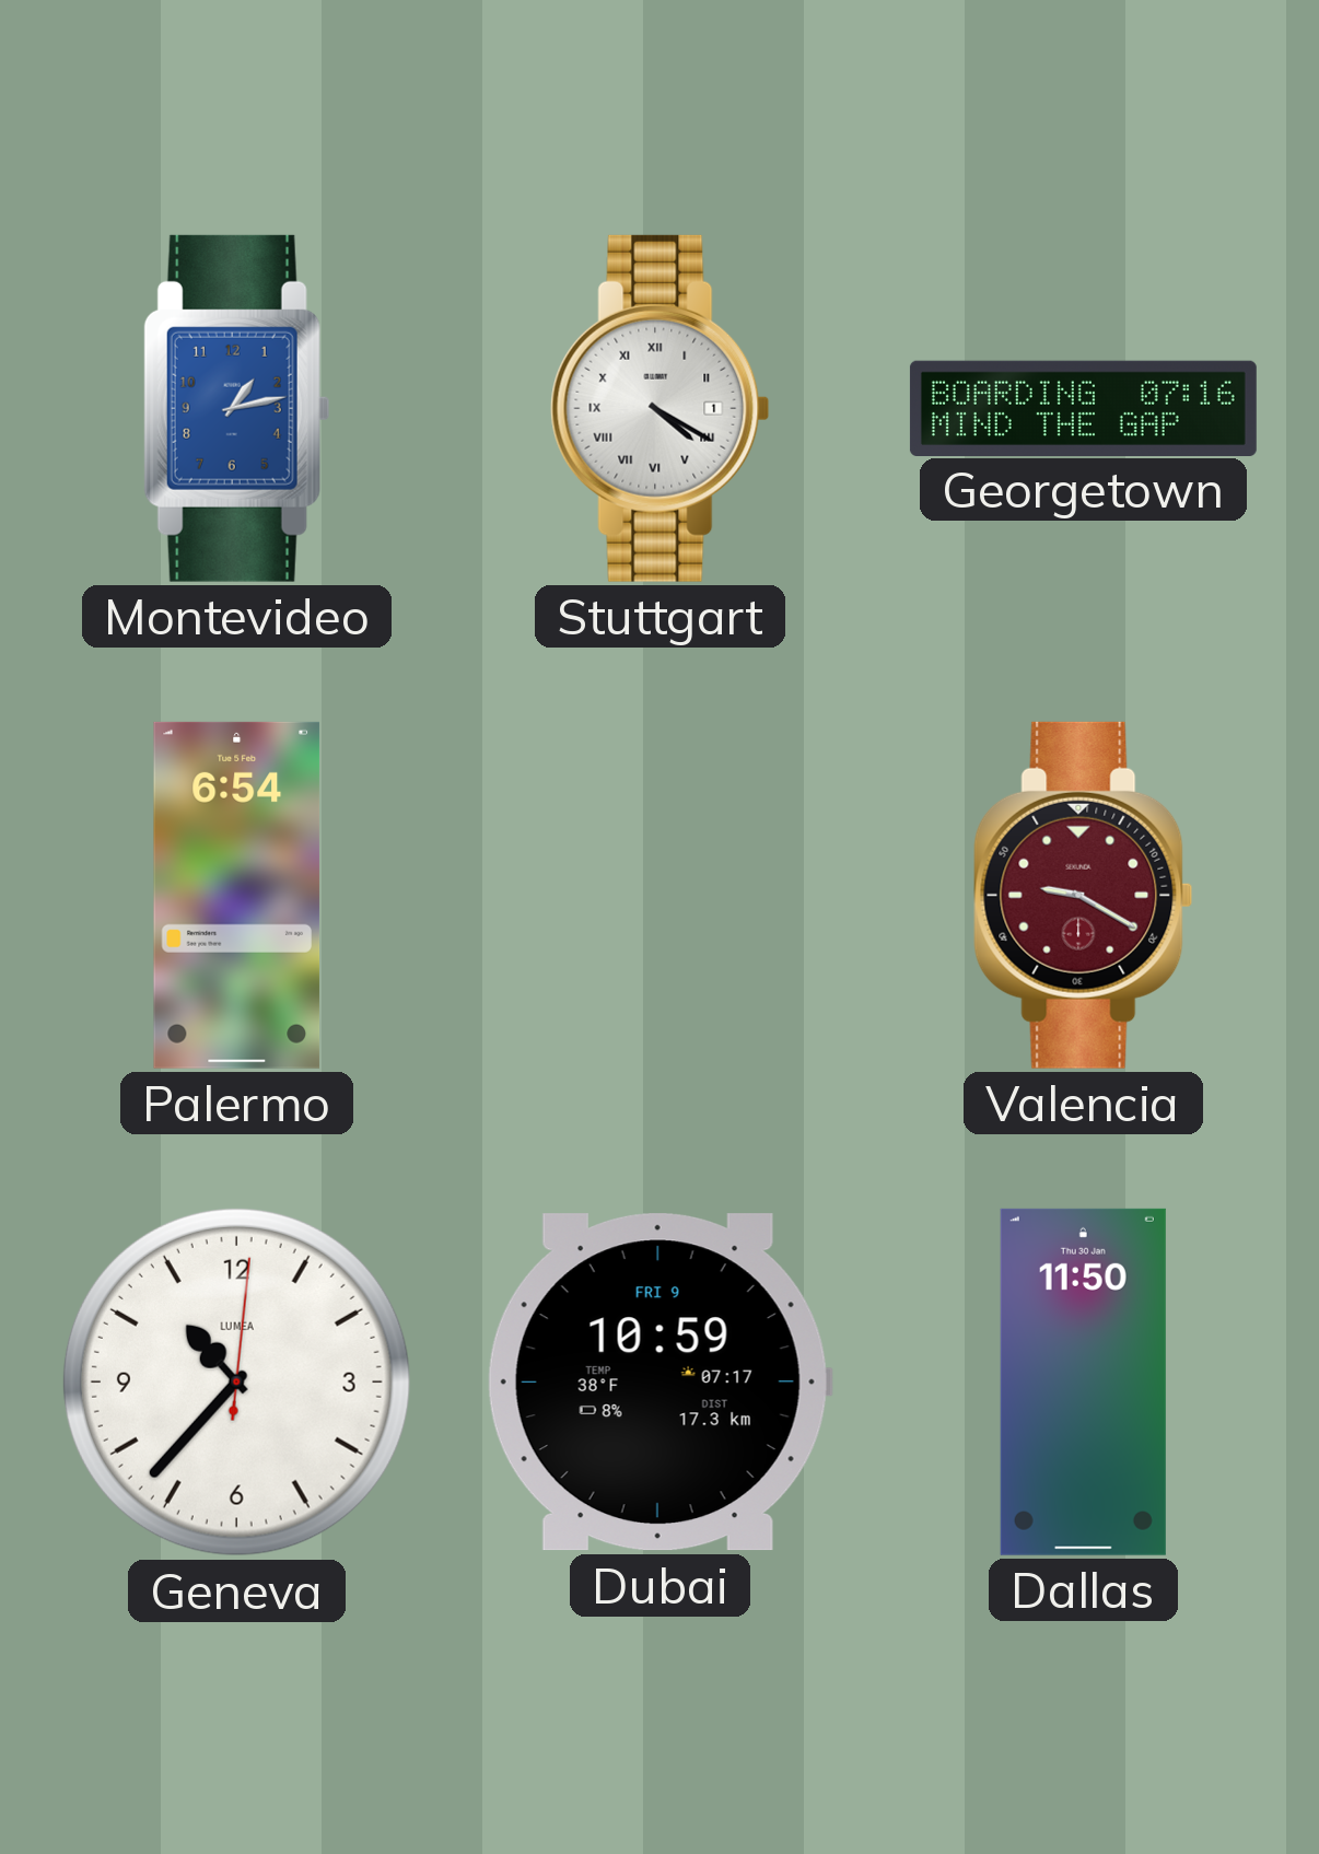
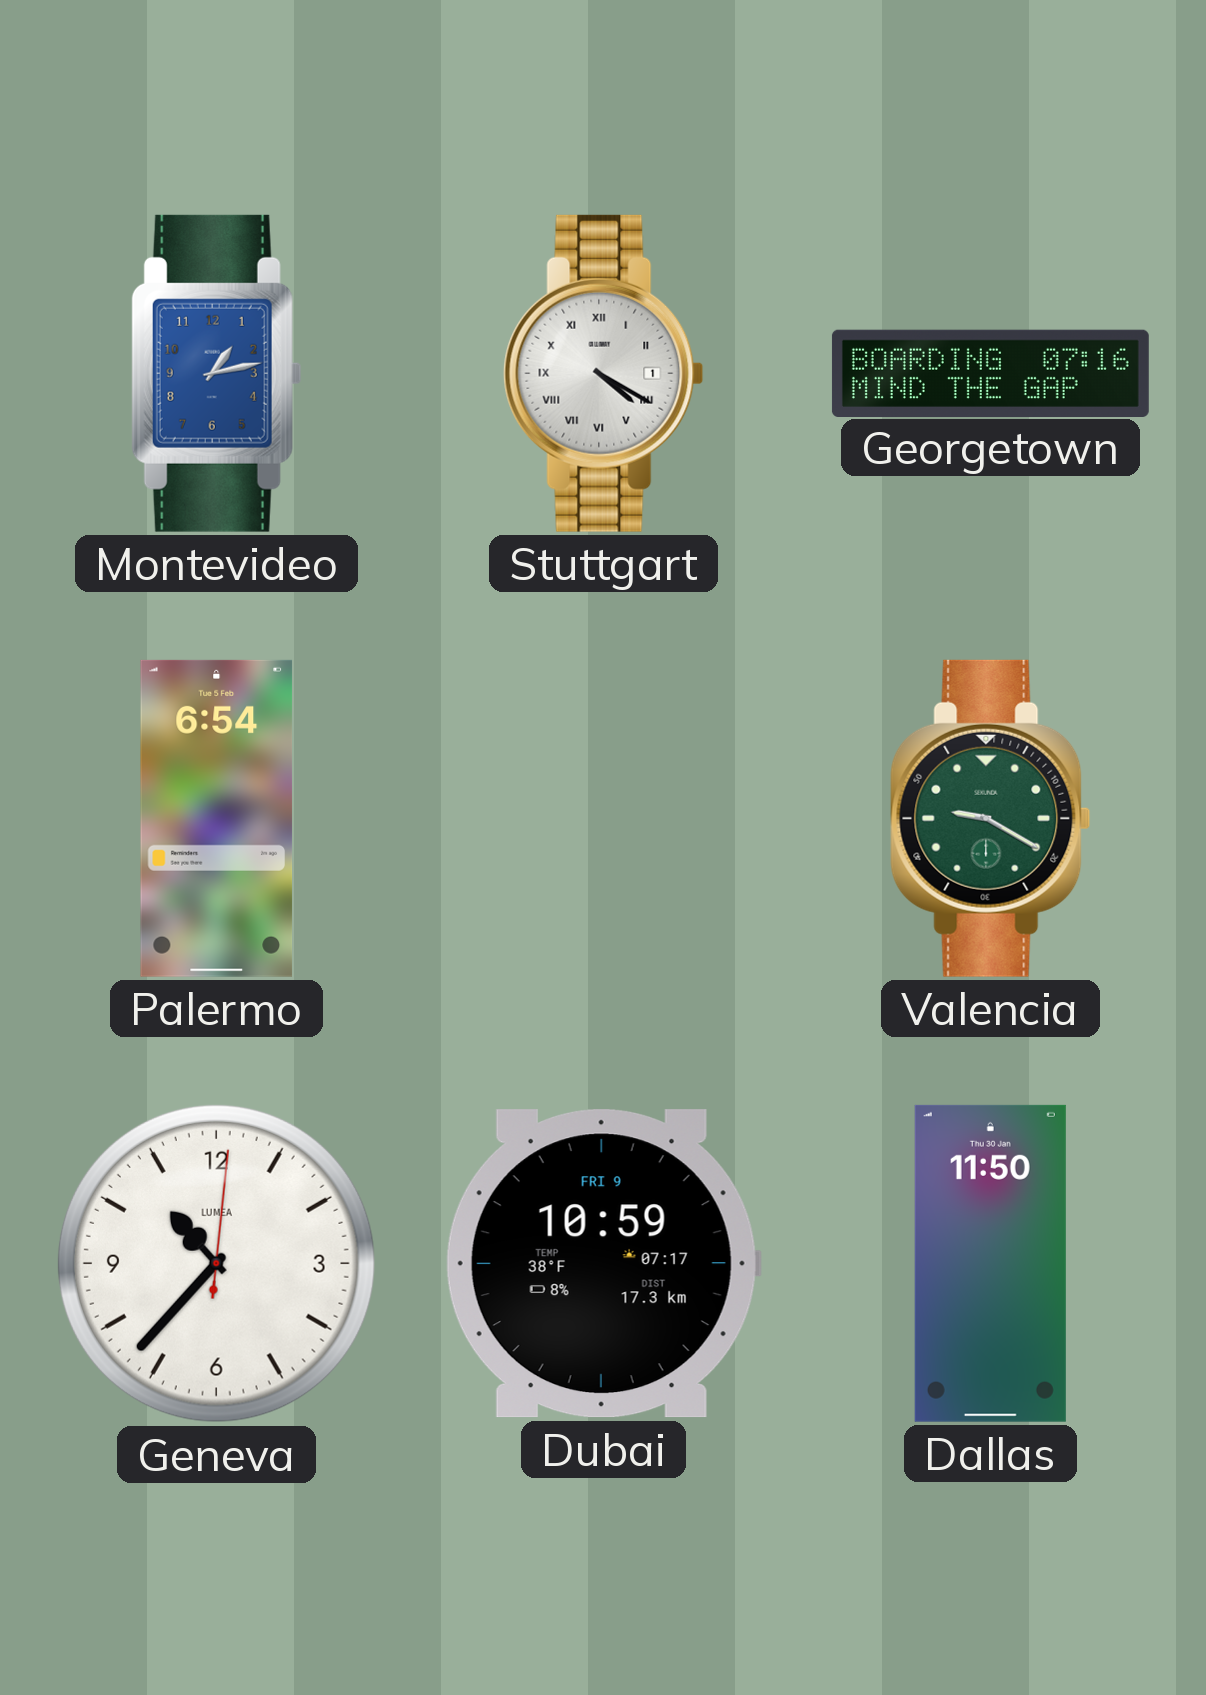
Valencia dial: burgundy -> green (991, 818)
